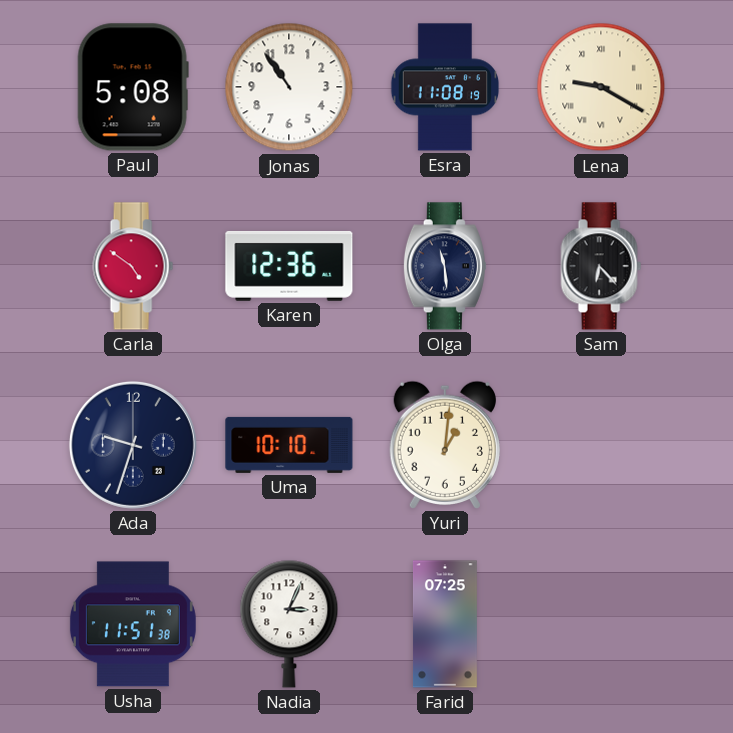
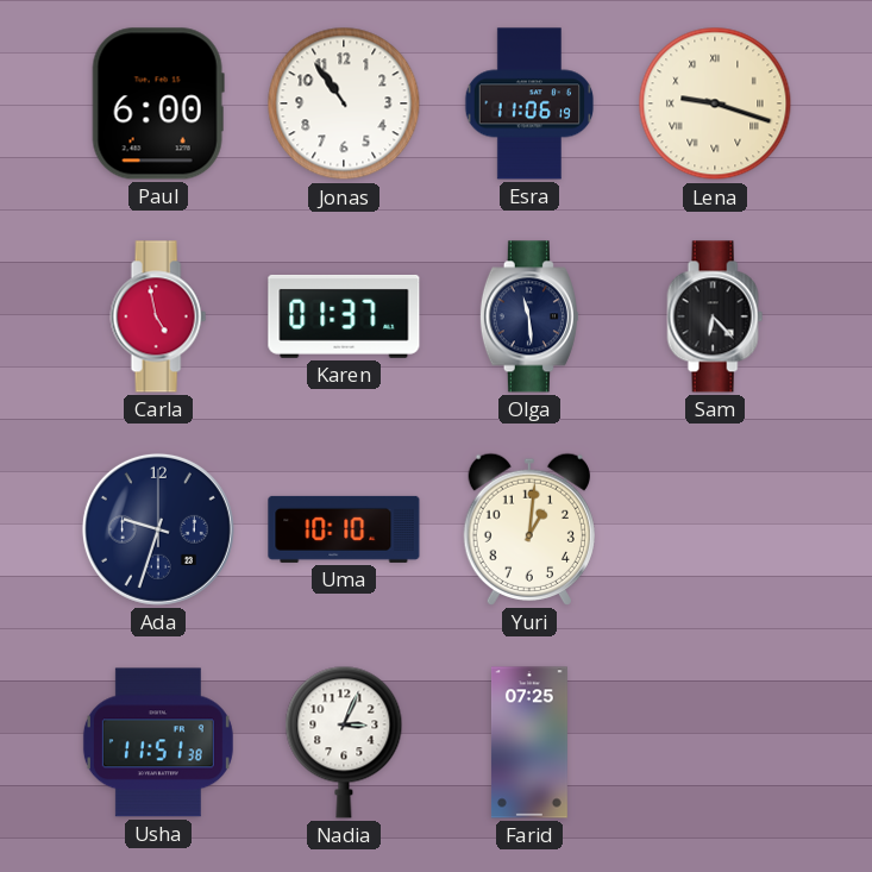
Paul: 5:08 -> 6:00 (158, 103)
Esra: 11:08 -> 11:06 (529, 103)
Lena: 9:20 -> 9:18 (715, 103)
Carla: 4:51 -> 4:58 (158, 316)
Karen: 12:36 -> 01:37 (344, 316)
